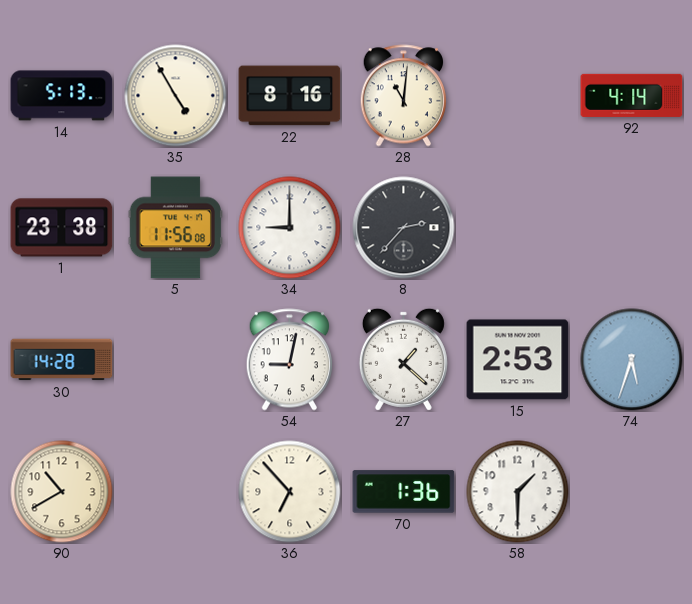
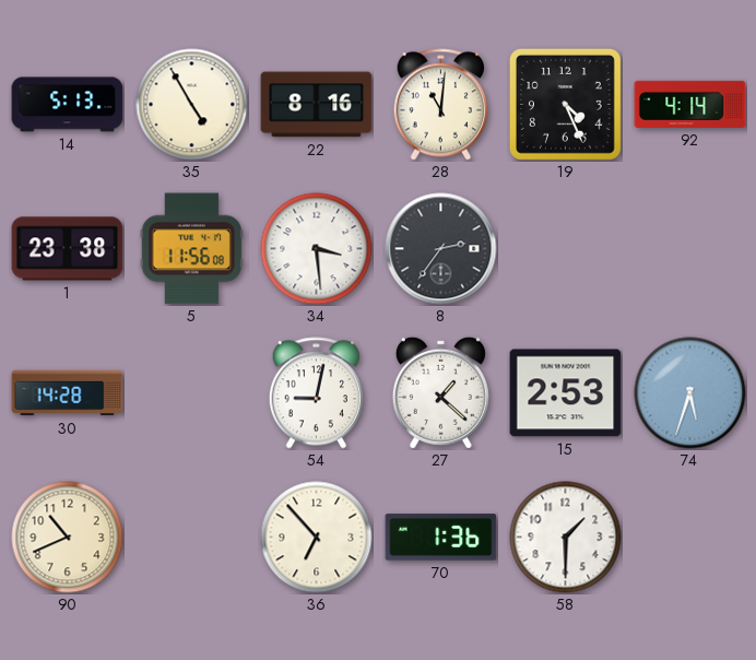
19: none -> 4:26 (565, 104)
34: 9:00 -> 3:29 (317, 249)
8: 2:37 -> 2:36 (441, 249)
90: 10:40 -> 10:41 (68, 538)
